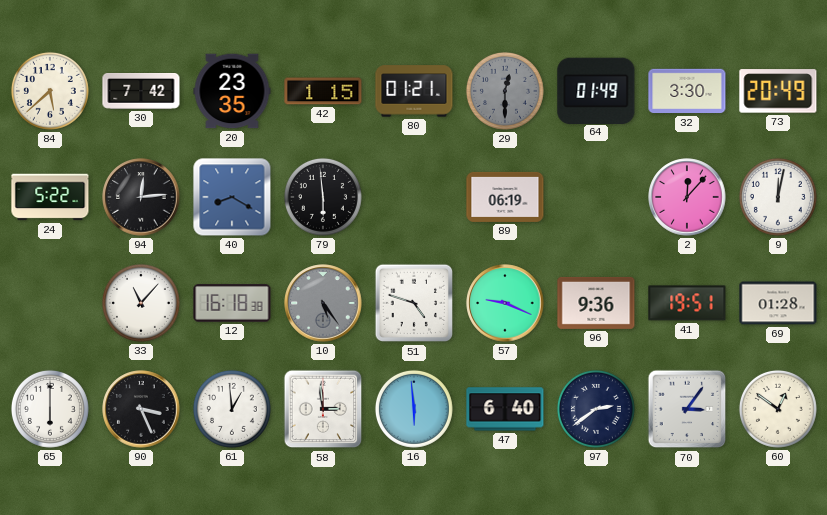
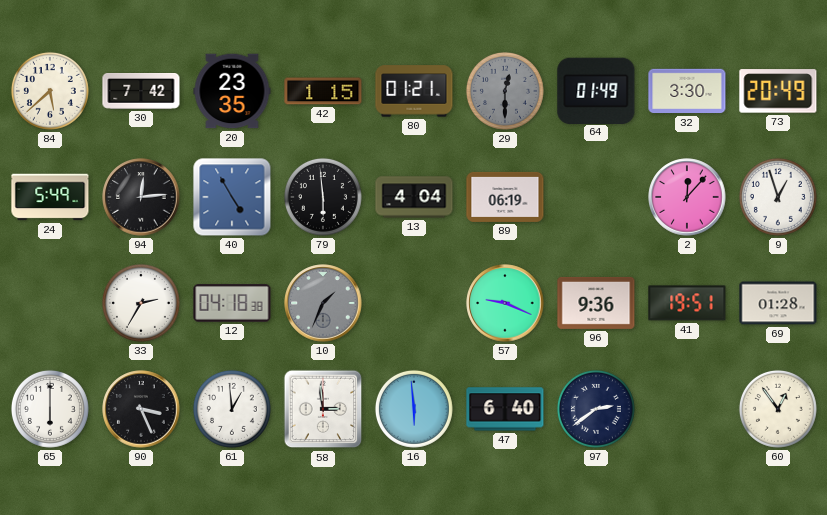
24: 5:22 -> 5:49 (50, 197)
40: 8:20 -> 4:55 (232, 197)
13: none -> 4:04 (414, 197)
9: 12:02 -> 12:57 (778, 197)
33: 11:07 -> 2:35 (141, 303)
12: 16:18 -> 04:18 (232, 303)
10: 5:24 -> 1:34 (323, 303)
51: 4:48 -> none (414, 303)
70: 3:06 -> none (687, 409)
60: 12:51 -> 12:54 (778, 409)
